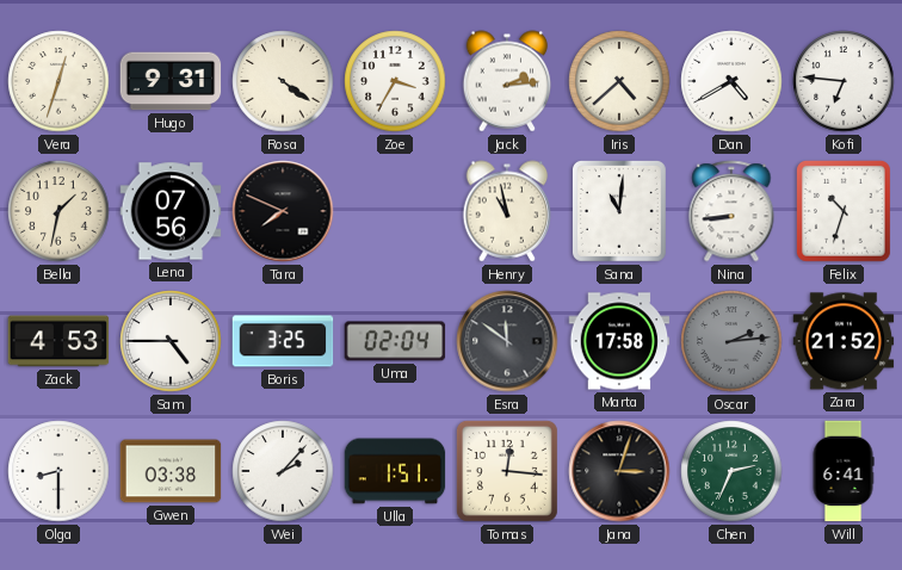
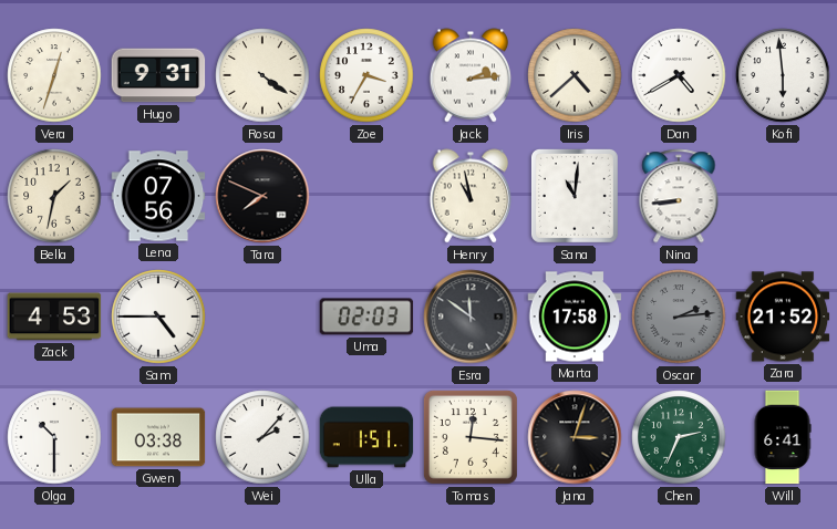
Kofi: 6:46 -> 5:59 (783, 75)
Felix: 10:33 -> none (844, 211)
Boris: 3:25 -> none (283, 341)
Uma: 02:04 -> 02:03 (366, 317)
Olga: 8:30 -> 10:30 (54, 437)
